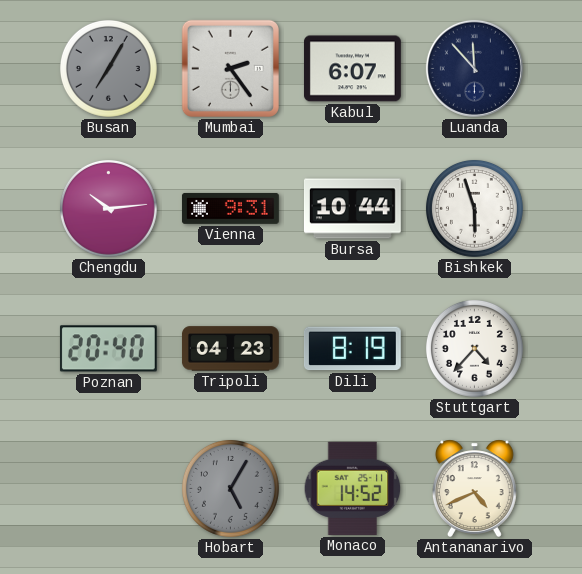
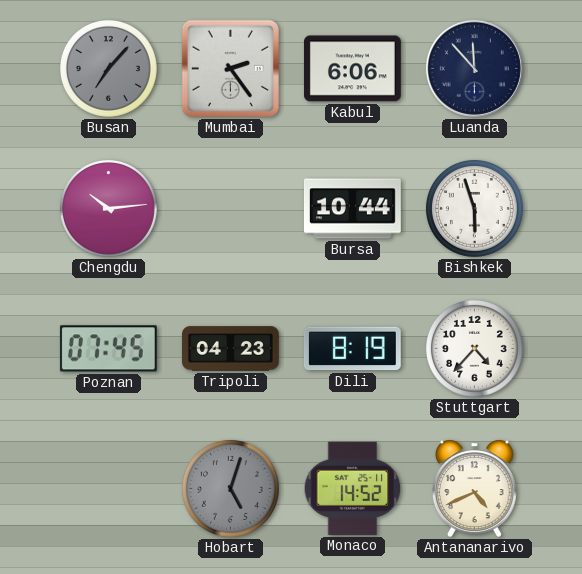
Busan: 7:05 -> 7:07 (108, 68)
Kabul: 6:07 -> 6:06 (352, 69)
Vienna: 9:31 -> none (230, 208)
Poznan: 20:40 -> 07:45 (108, 349)
Hobart: 5:05 -> 5:03 (230, 488)
